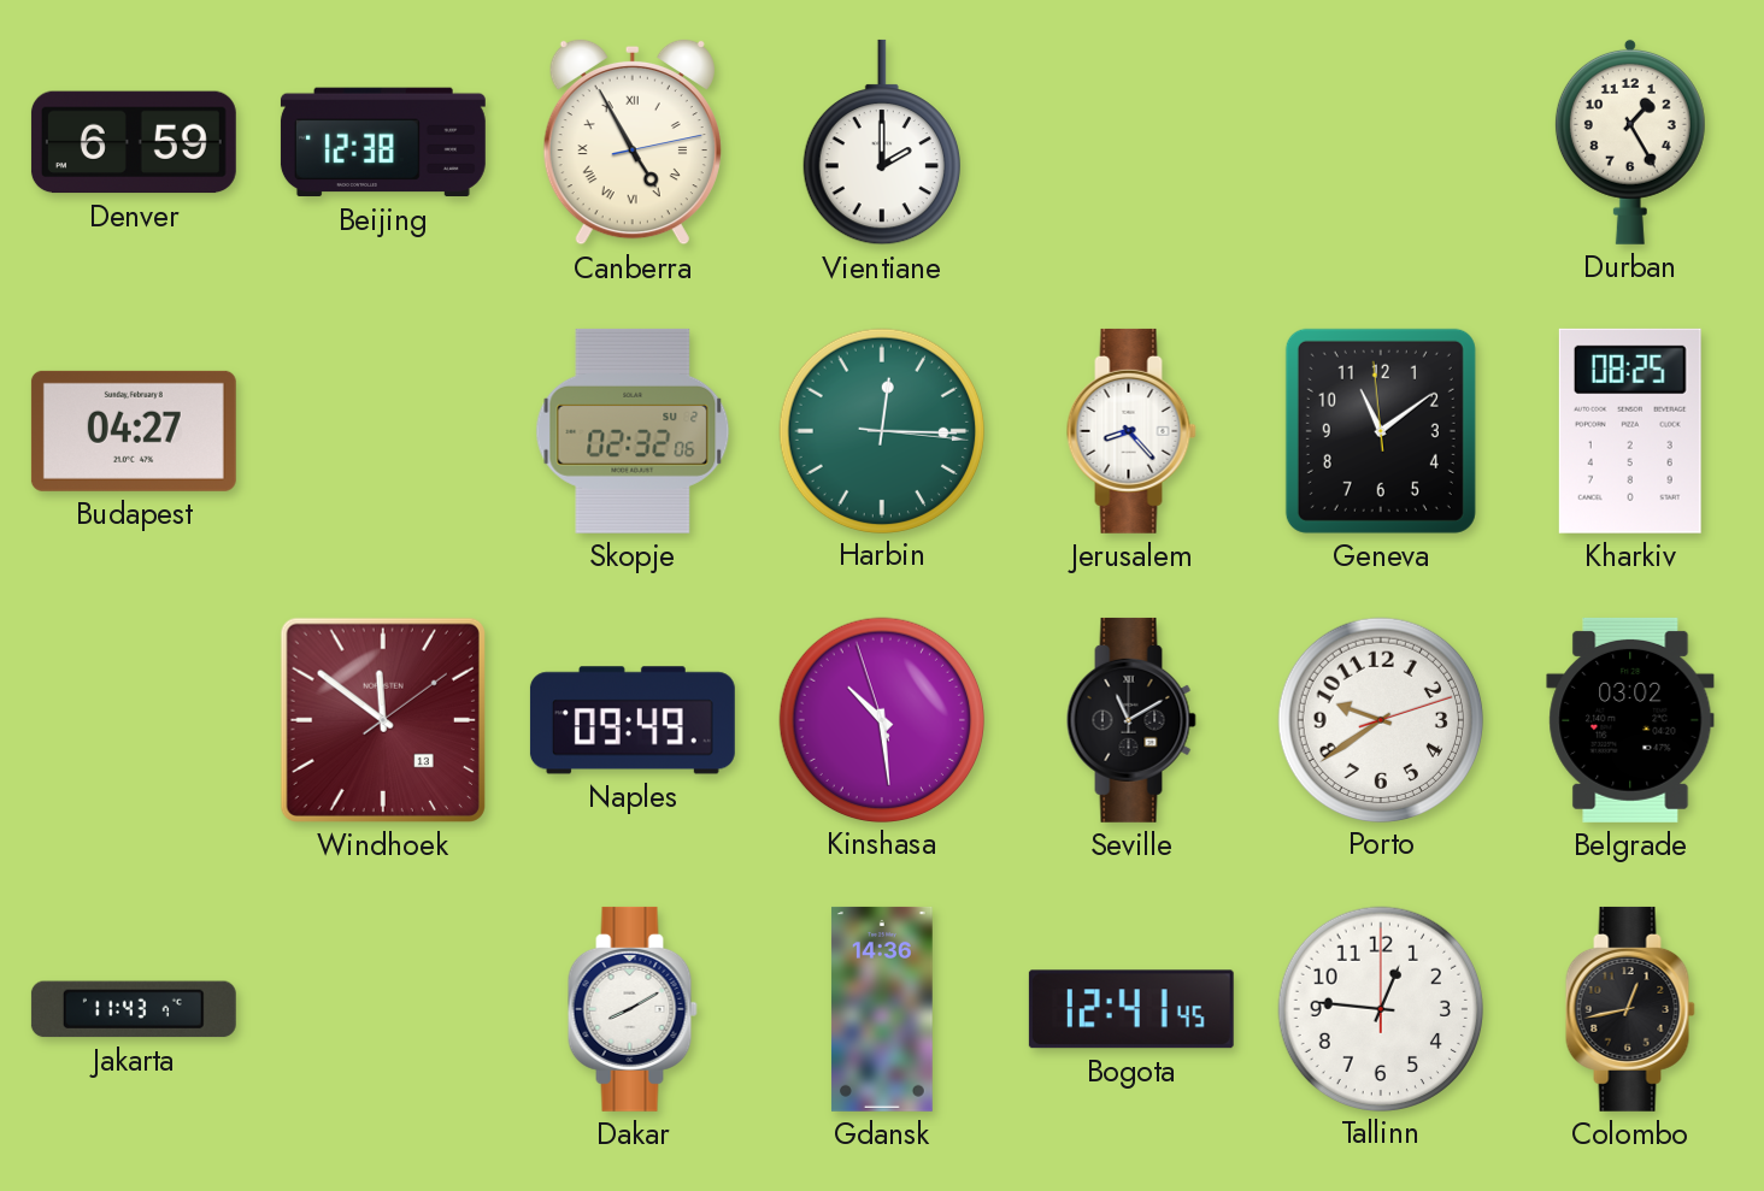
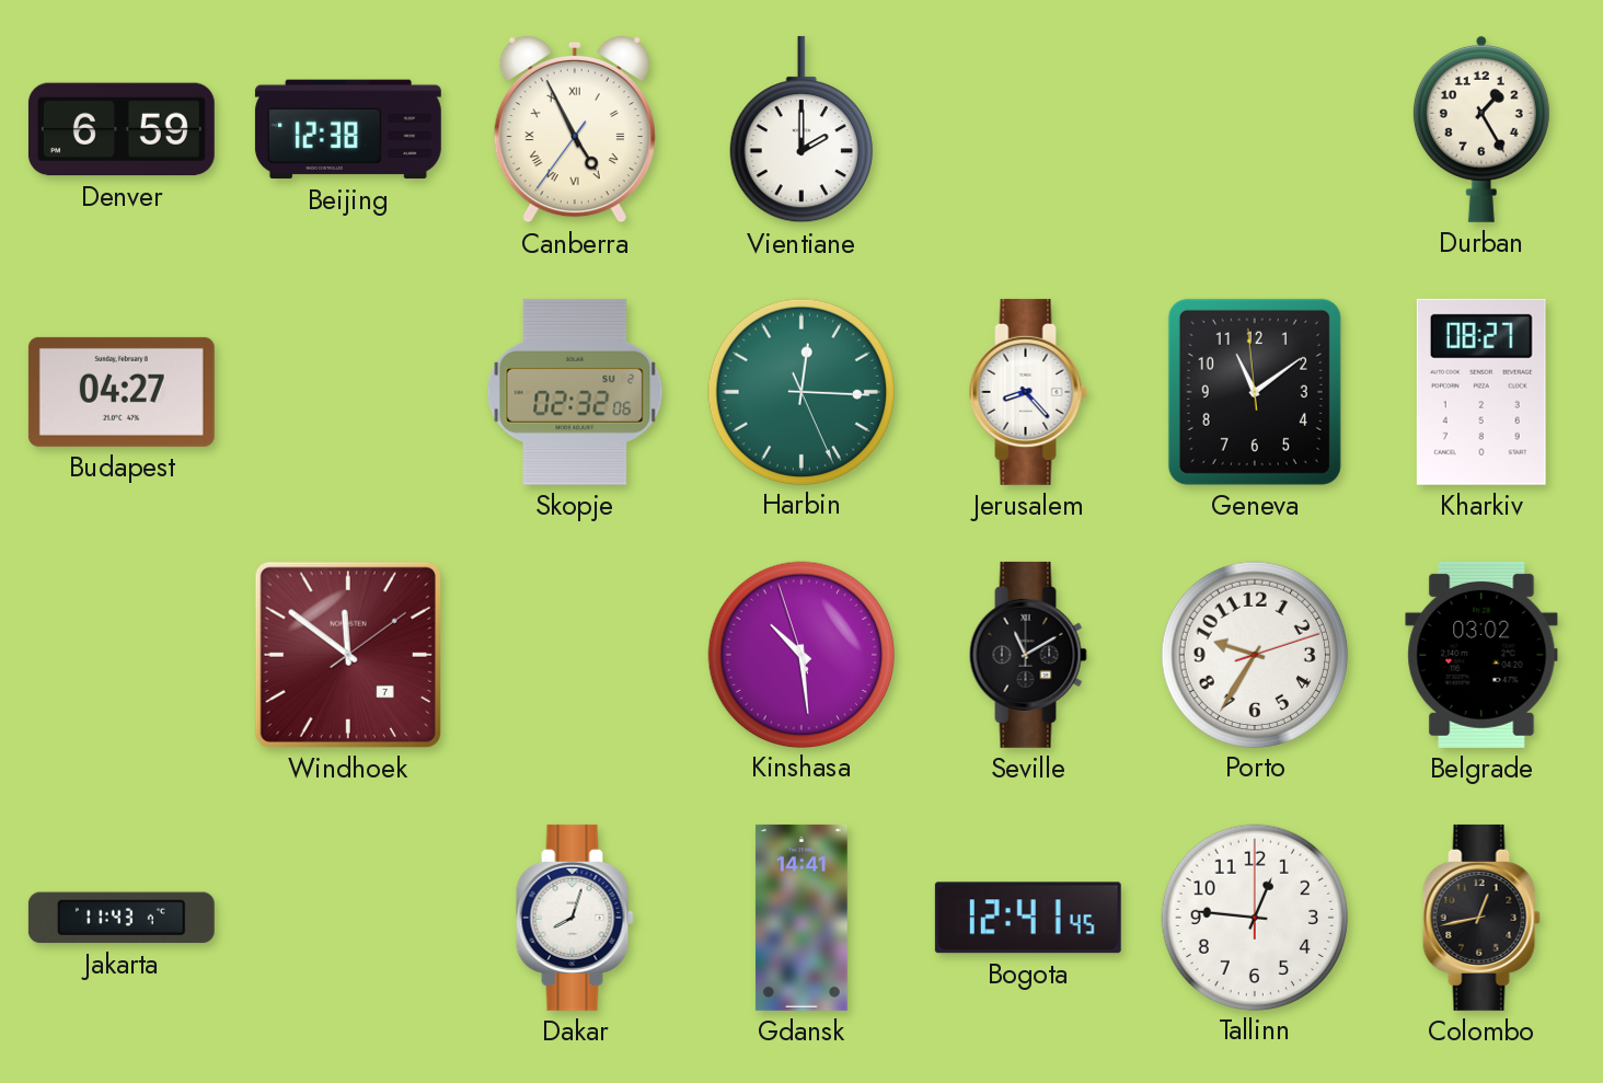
Canberra: 4:55:13 -> 4:55:36 (575, 129)
Harbin: 12:15:16 -> 12:15:26 (800, 391)
Kharkiv: 08:25 -> 08:27 (1481, 392)
Windhoek date: 13 -> 7 (348, 655)
Naples: 09:49 -> none (633, 720)
Porto: 9:39 -> 9:35 (1254, 654)
Dakar: 8:10 -> 8:03 (575, 918)
Gdansk: 14:36 -> 14:41 (801, 918)
